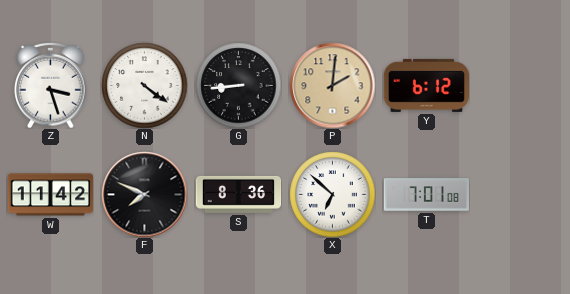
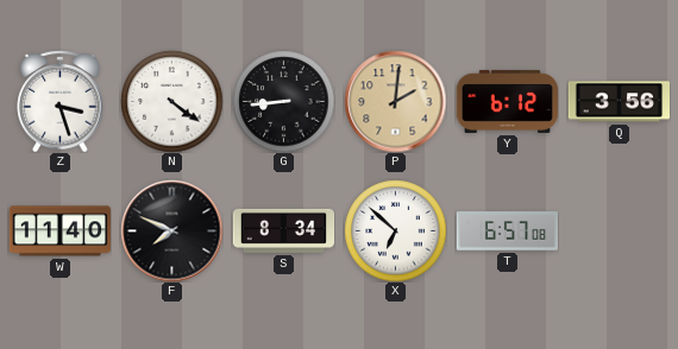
Q: none -> 3:56 (619, 102)
W: 11:42 -> 11:40 (59, 231)
S: 8:36 -> 8:34 (283, 230)
T: 7:01 -> 6:57 (507, 231)
